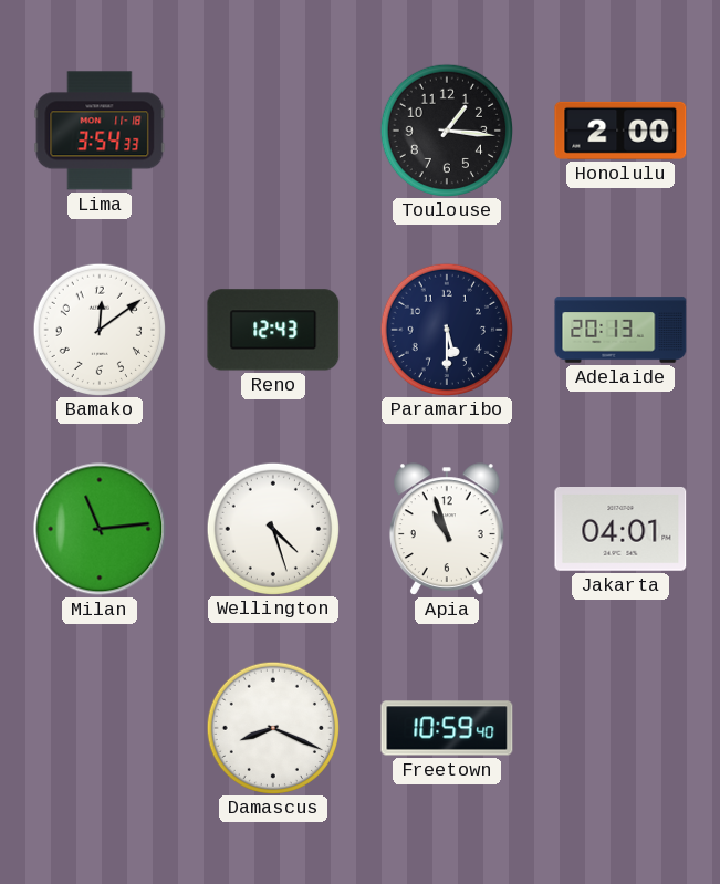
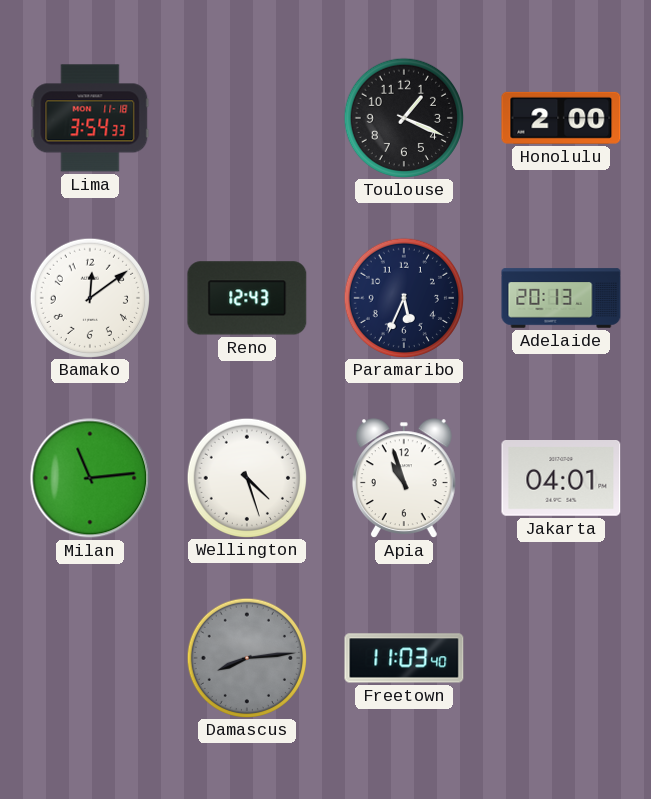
Toulouse: 1:16 -> 1:19 (403, 117)
Paramaribo: 5:30 -> 5:34 (403, 297)
Damascus: 8:19 -> 8:14 (246, 657)
Damascus dial: white -> grey (246, 657)
Freetown: 10:59 -> 11:03 (404, 658)
